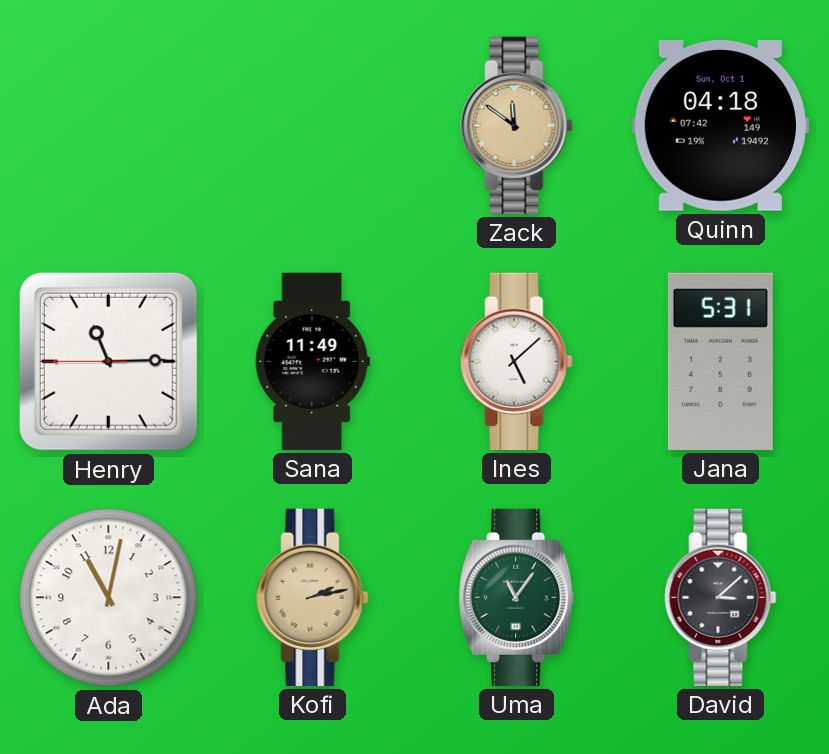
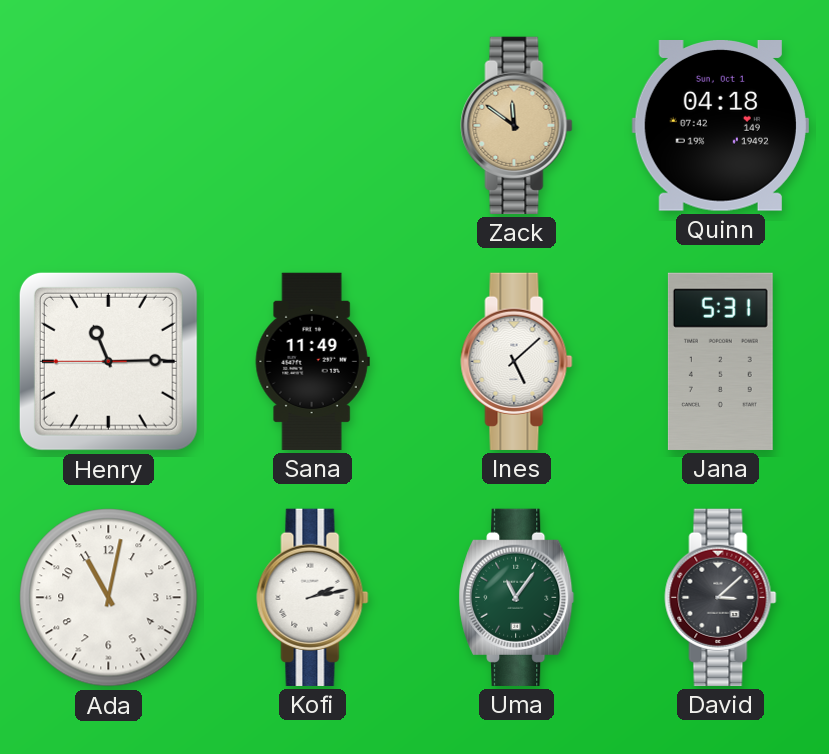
Kofi dial: champagne -> white (313, 597)
